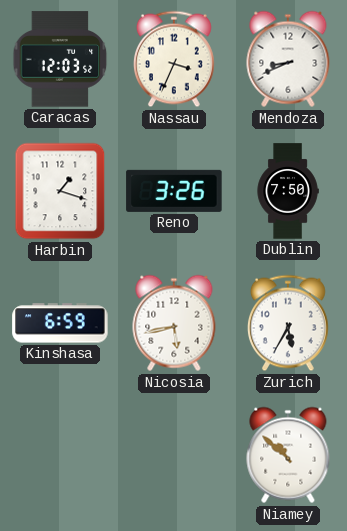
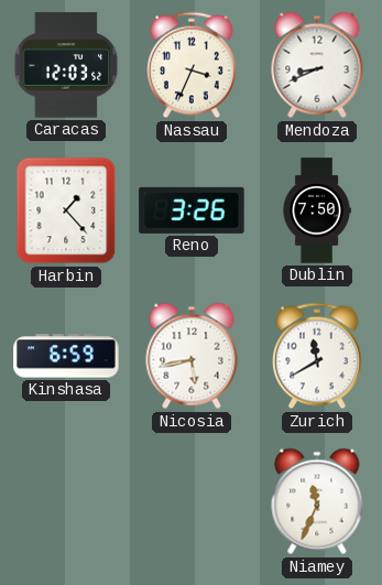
Harbin: 1:18 -> 1:23 (66, 210)
Zurich: 5:35 -> 11:40 (317, 356)
Niamey: 10:52 -> 11:34 (317, 501)
